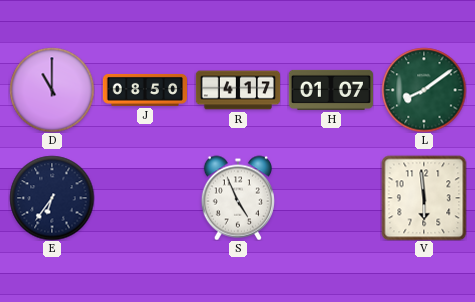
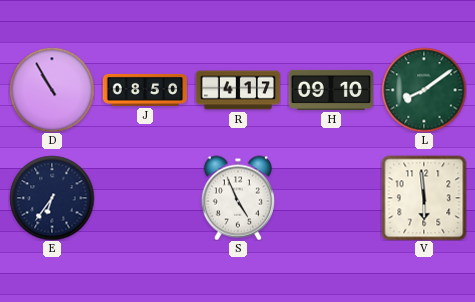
D: 11:00 -> 10:55 (52, 90)
H: 01:07 -> 09:10 (330, 90)
